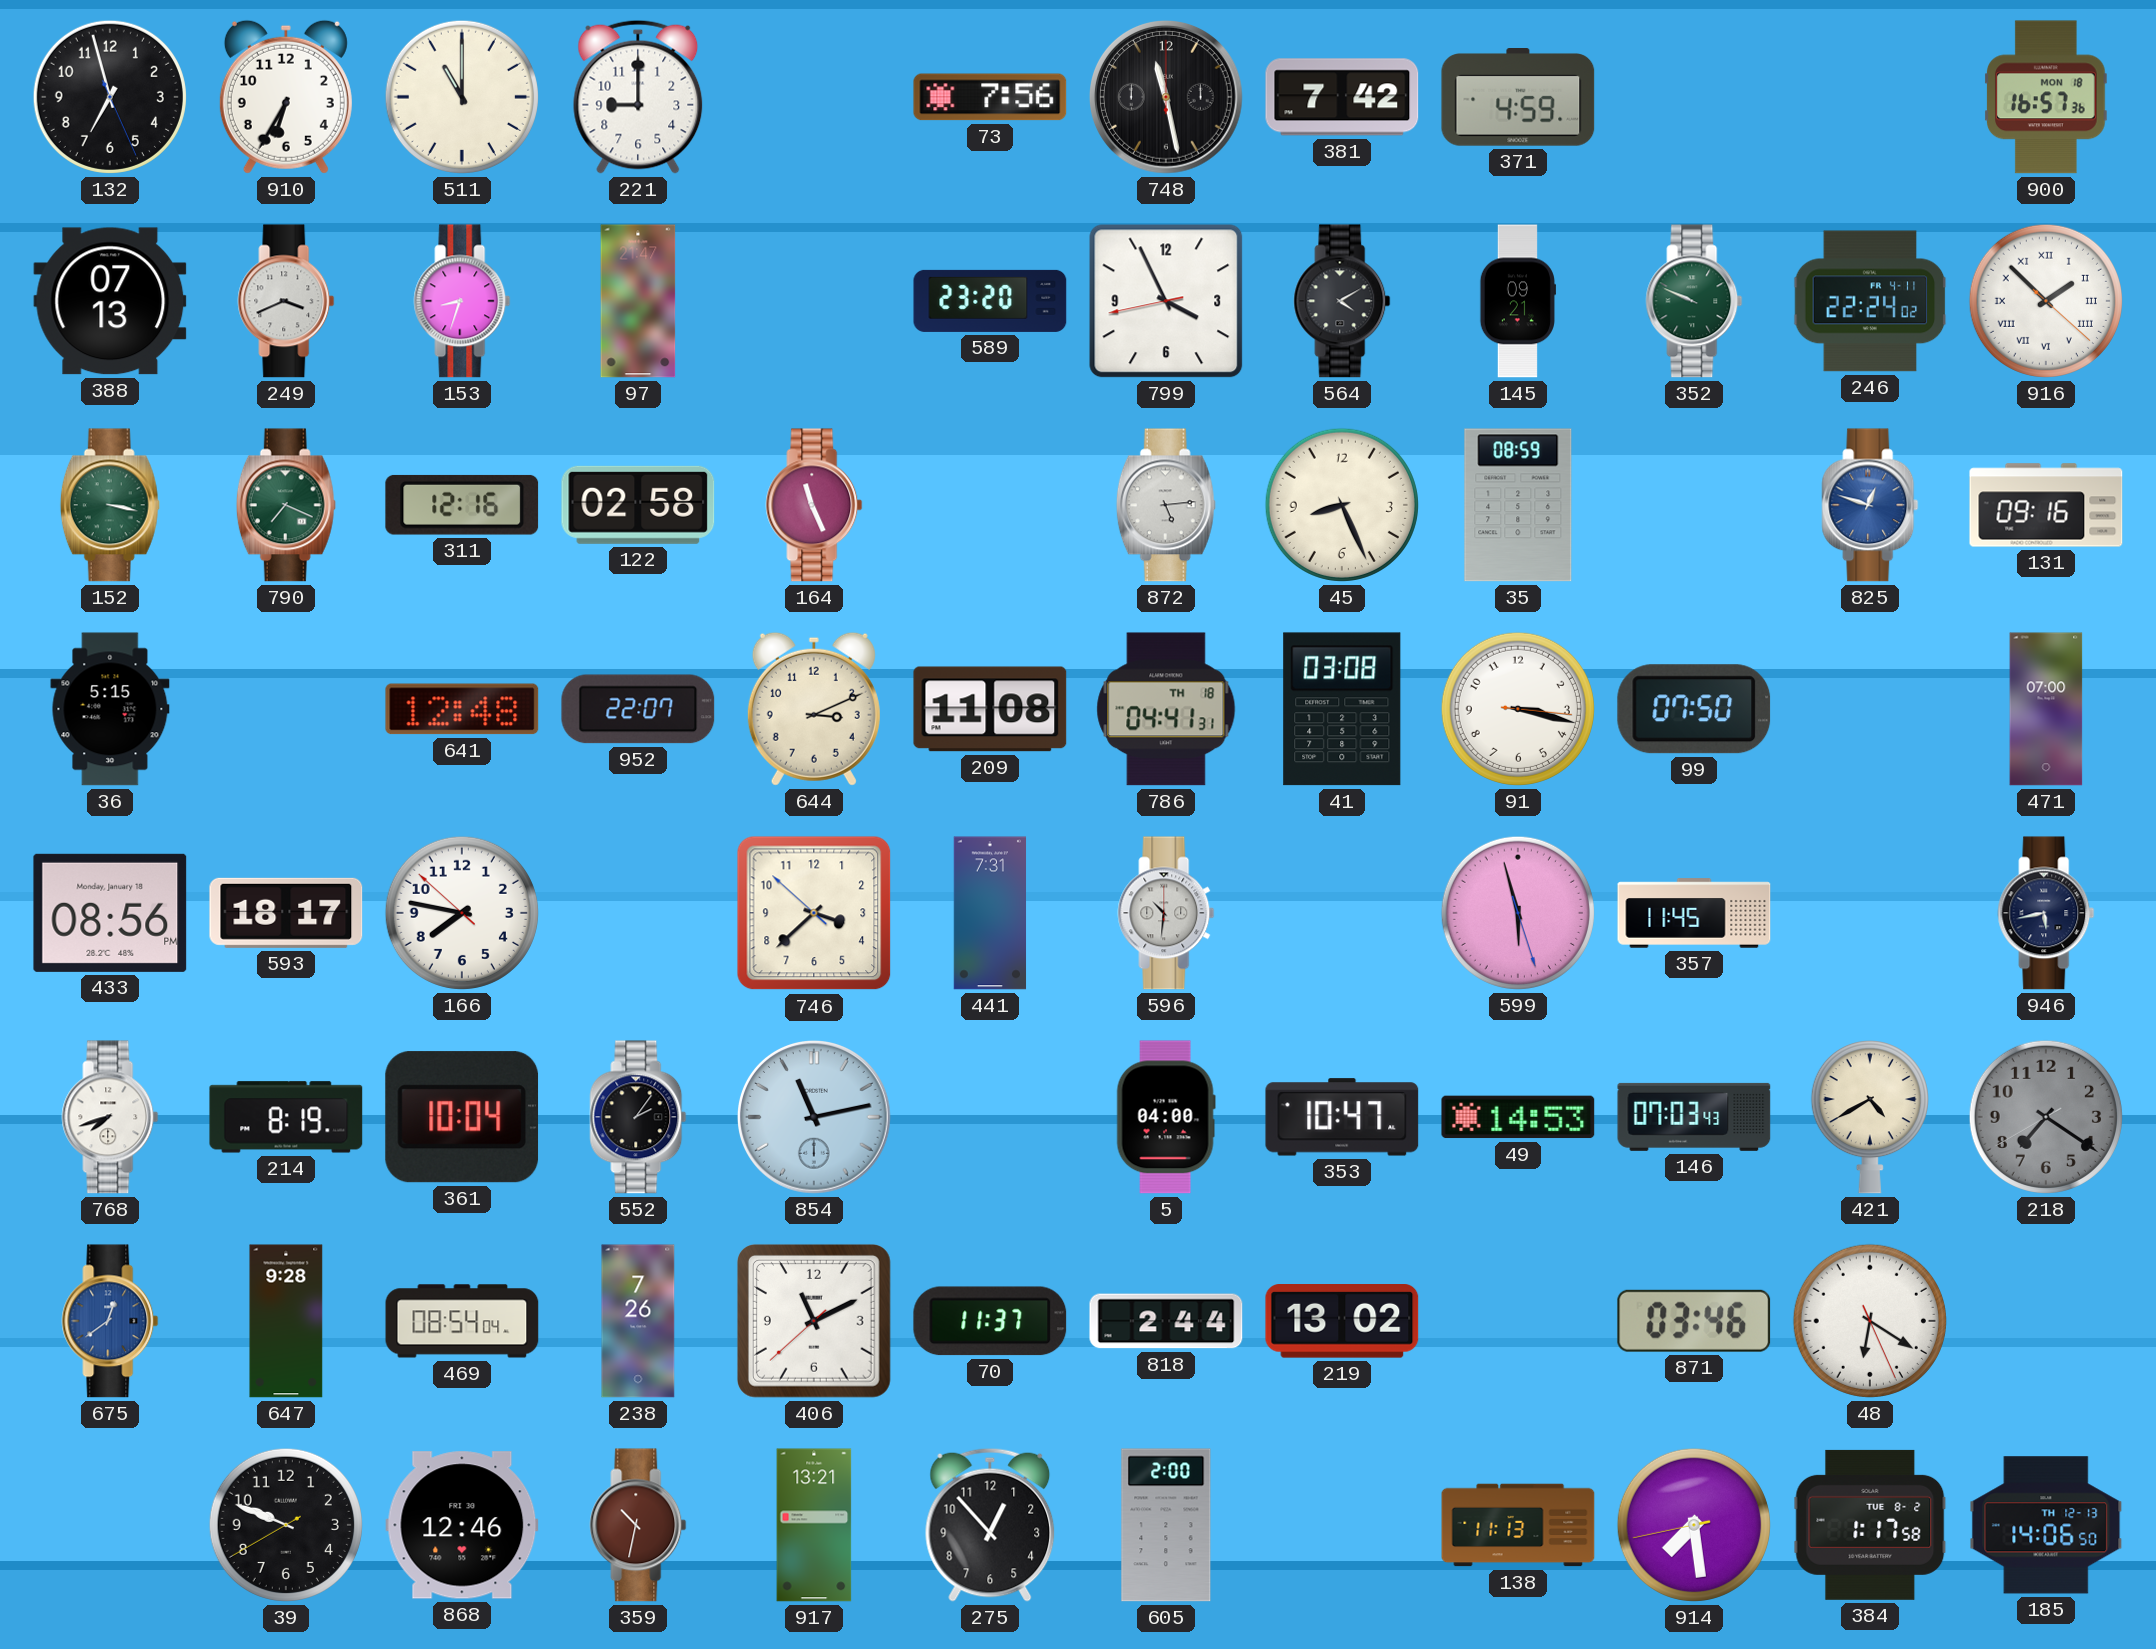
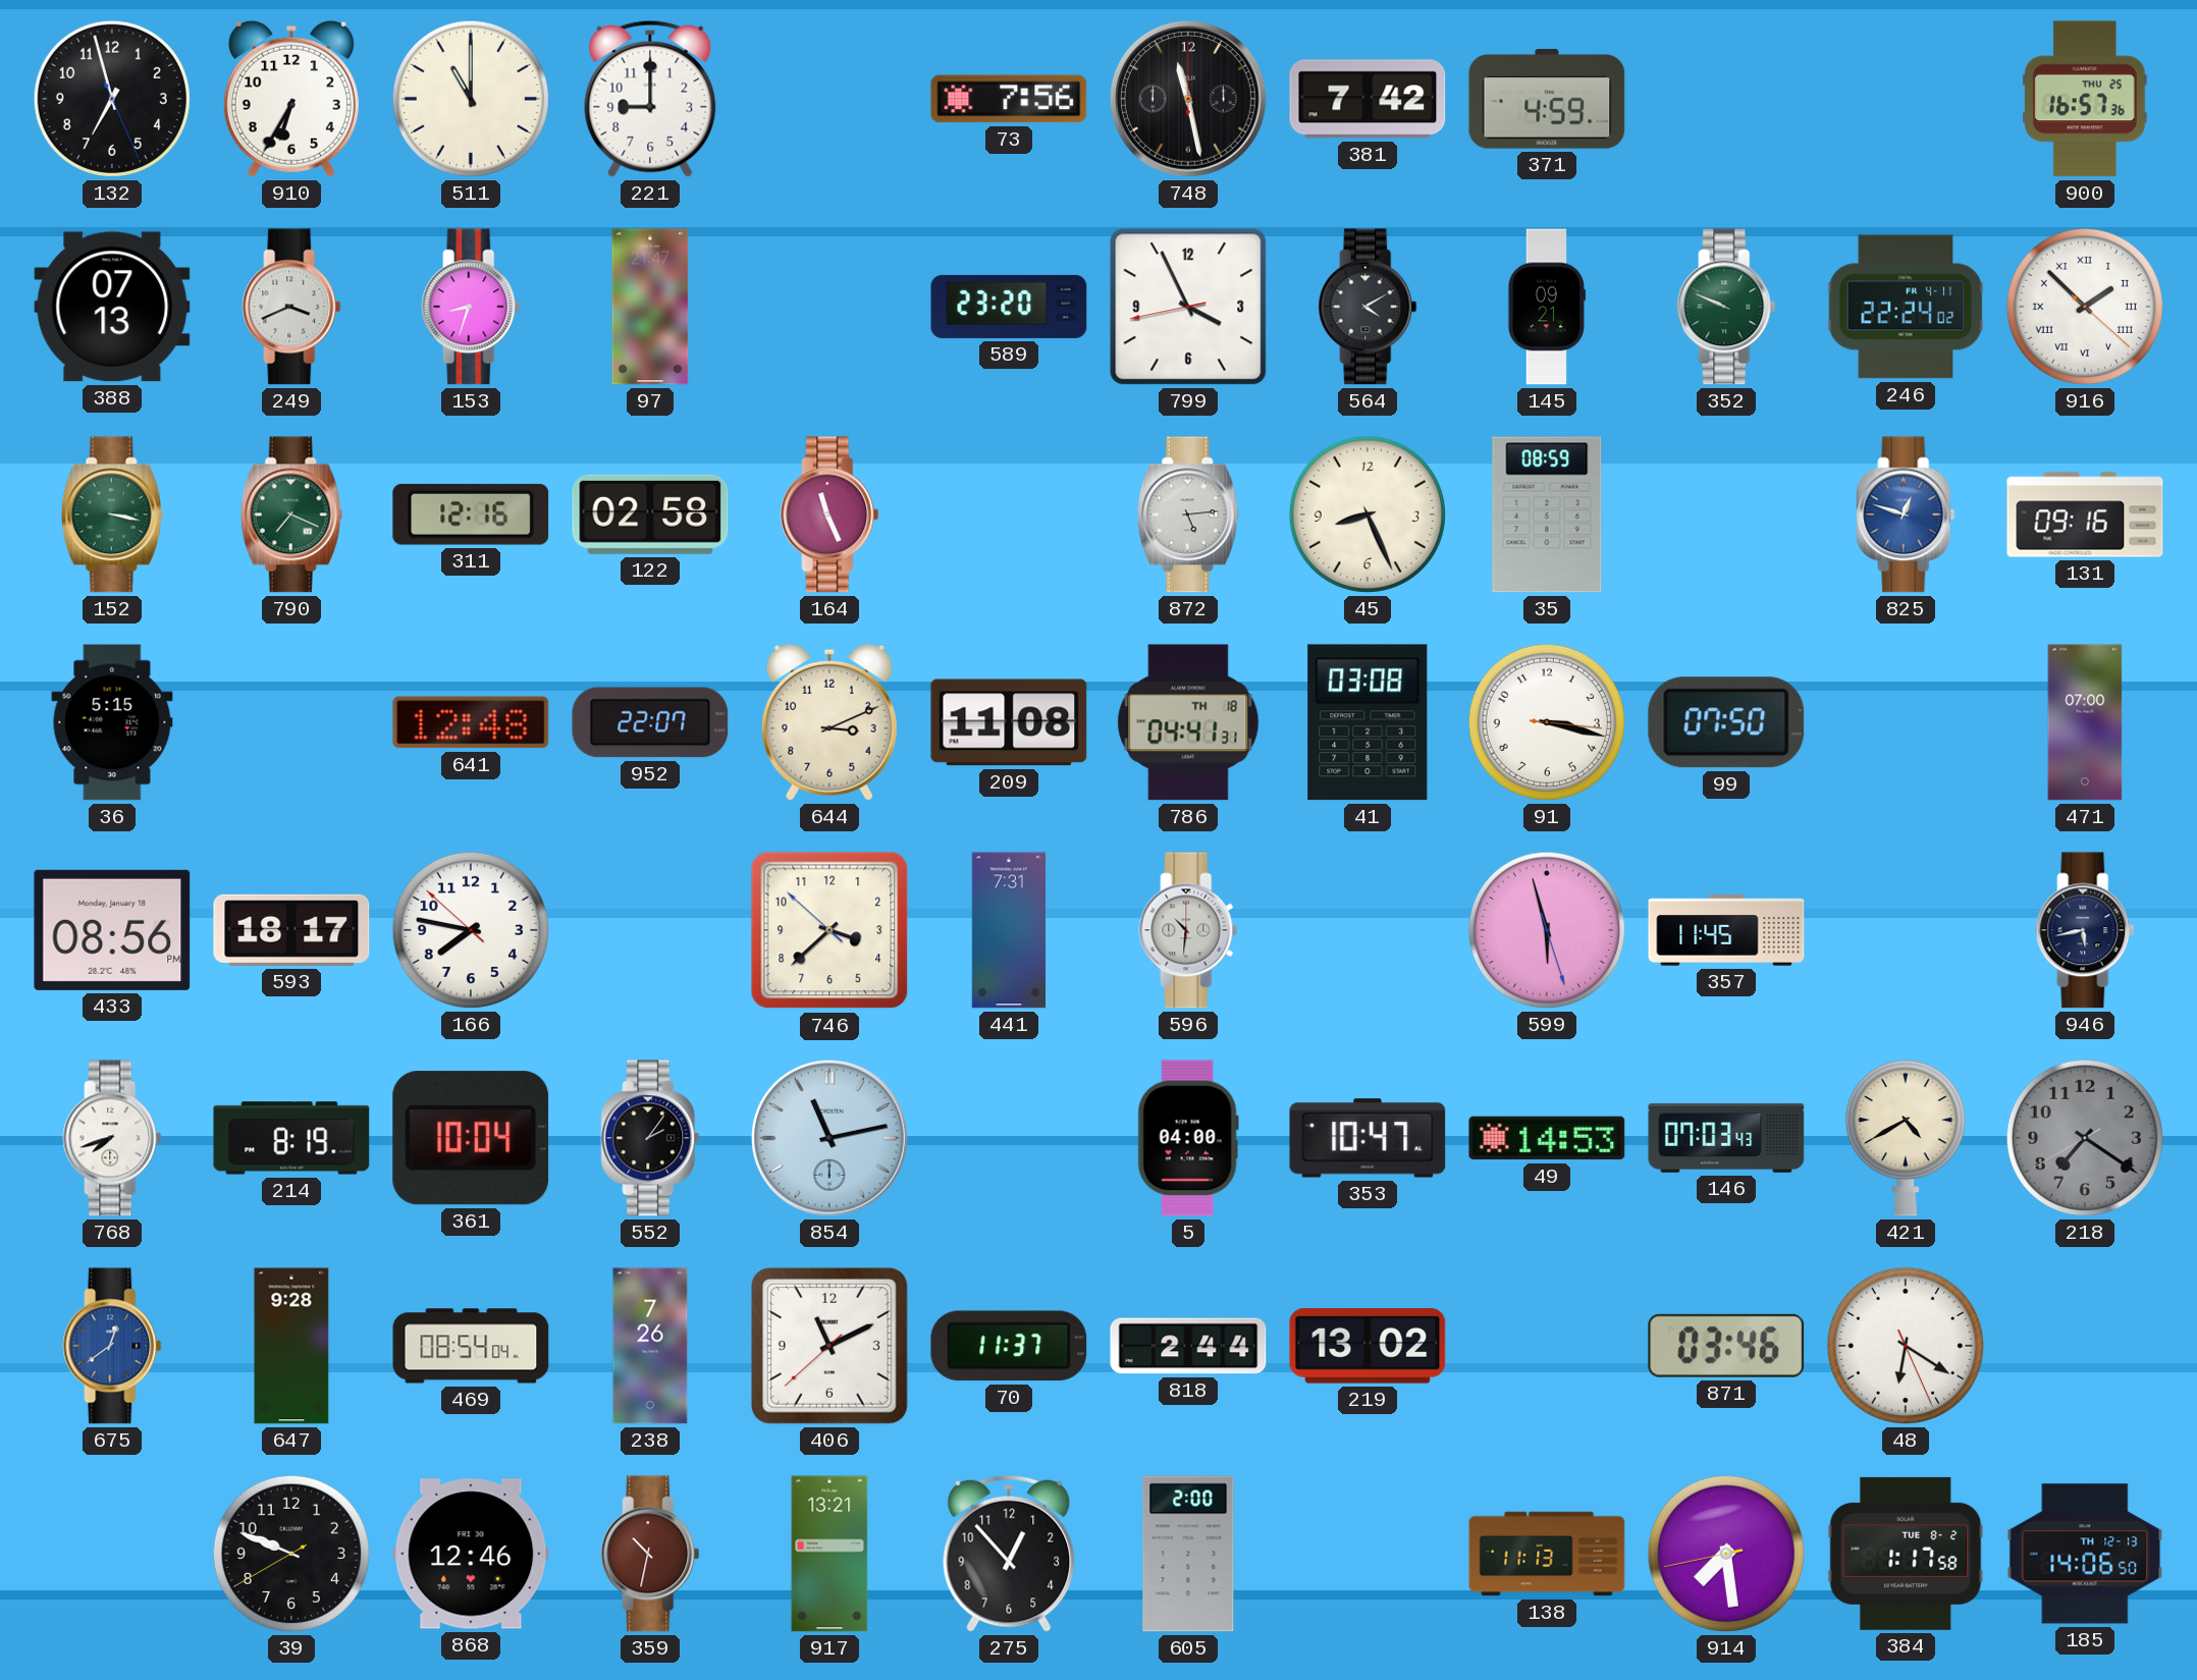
900 date: MON 18 -> THU 25 (2086, 99)
